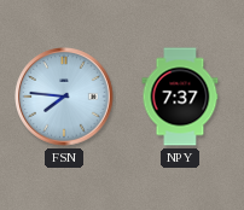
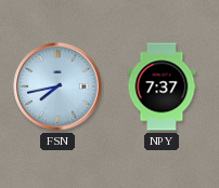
FSN: 7:46 -> 7:43 (57, 86)
